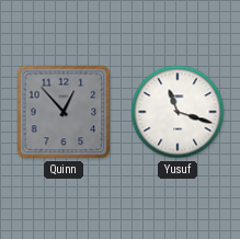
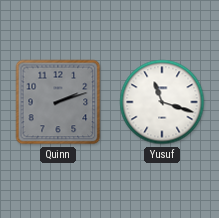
Quinn: 12:53 -> 2:12 (58, 102)
